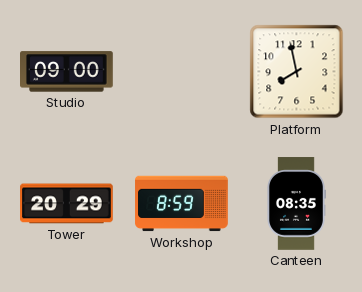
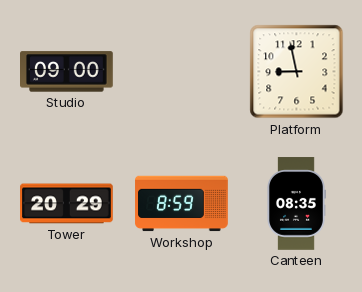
Platform: 7:58 -> 8:58 (297, 72)
